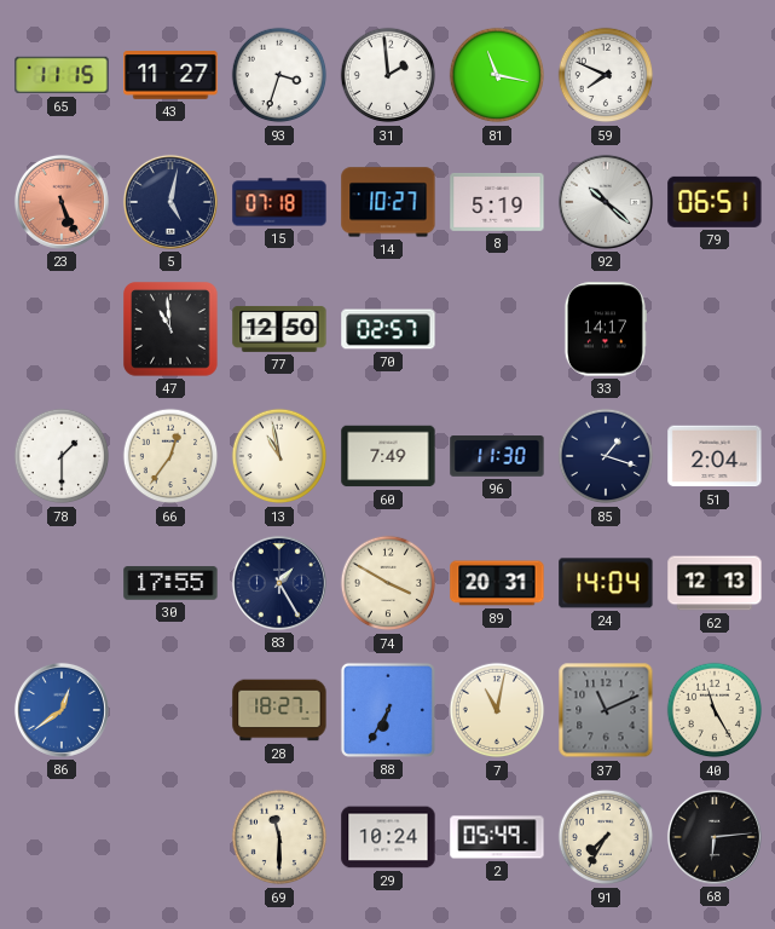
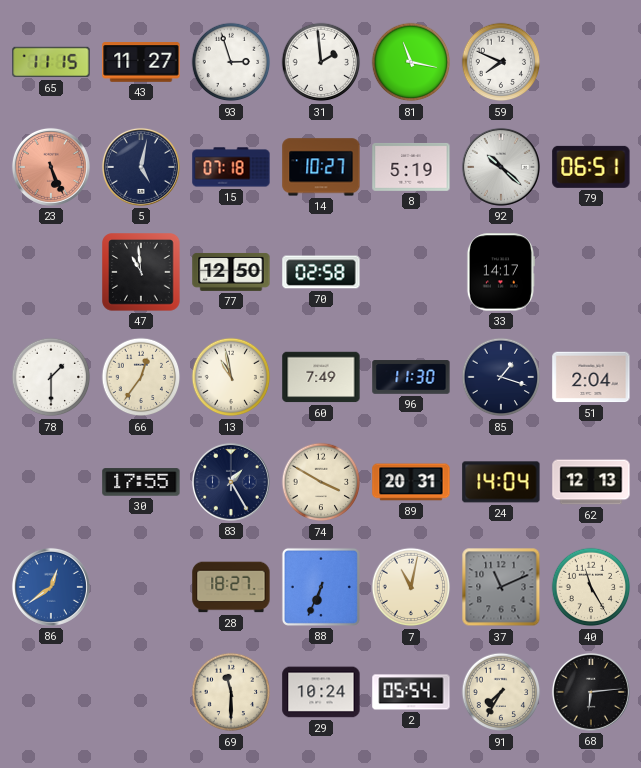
93: 3:33 -> 2:57 (231, 62)
70: 02:57 -> 02:58 (321, 272)
88: 6:35 -> 6:34 (321, 587)
2: 05:49 -> 05:54 (411, 692)
